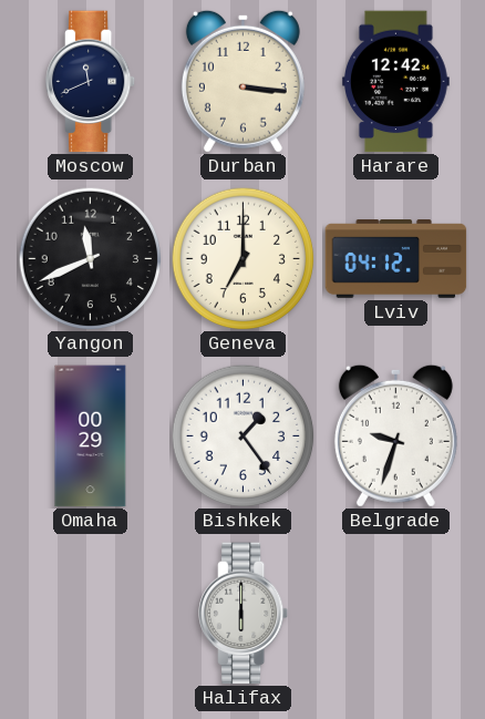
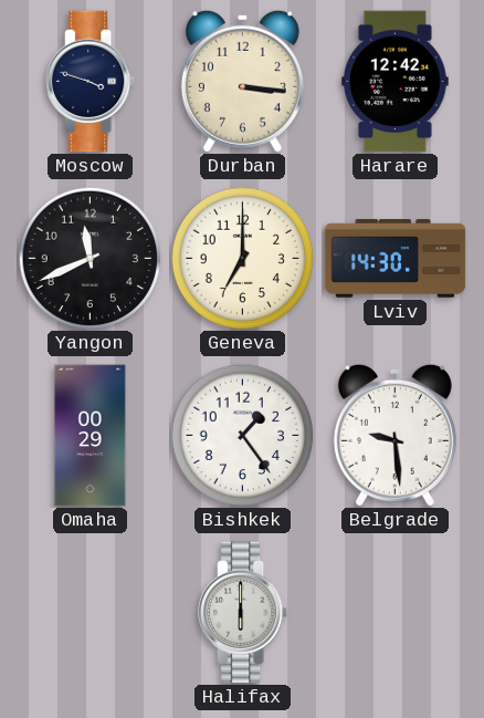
Moscow: 11:41 -> 3:48 (92, 82)
Lviv: 04:12 -> 14:30 (396, 259)
Belgrade: 9:33 -> 9:29 (394, 435)
